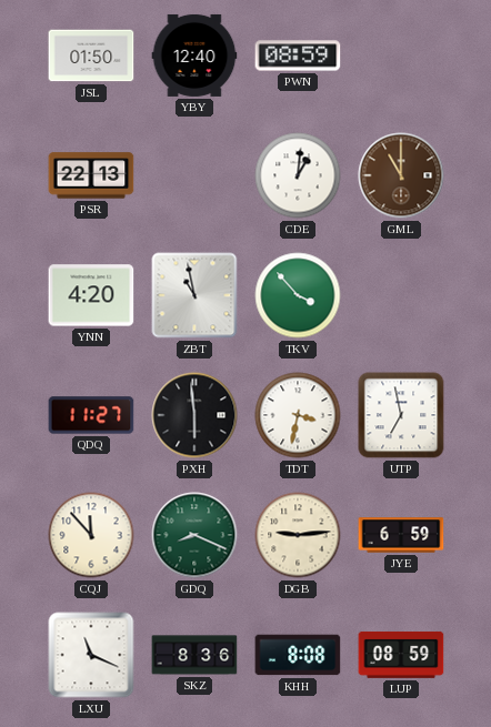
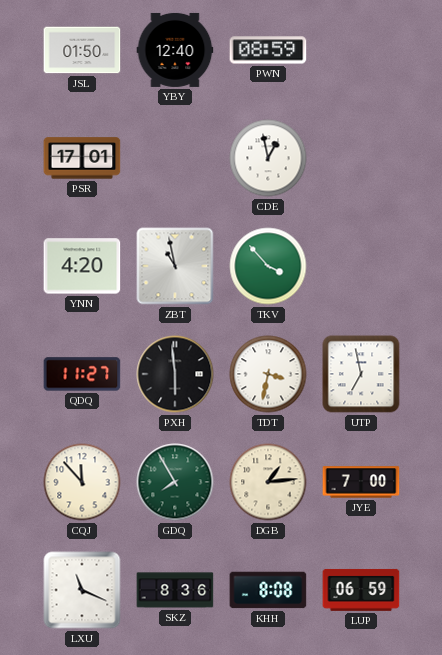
PSR: 22:13 -> 17:01 (82, 158)
CDE: 1:01 -> 12:58 (268, 158)
GML: 11:00 -> none (401, 175)
GDQ: 8:19 -> 7:55 (175, 482)
DGB: 9:14 -> 1:14 (268, 482)
JYE: 6:59 -> 7:00 (361, 482)
LUP: 08:59 -> 06:59 (361, 590)
